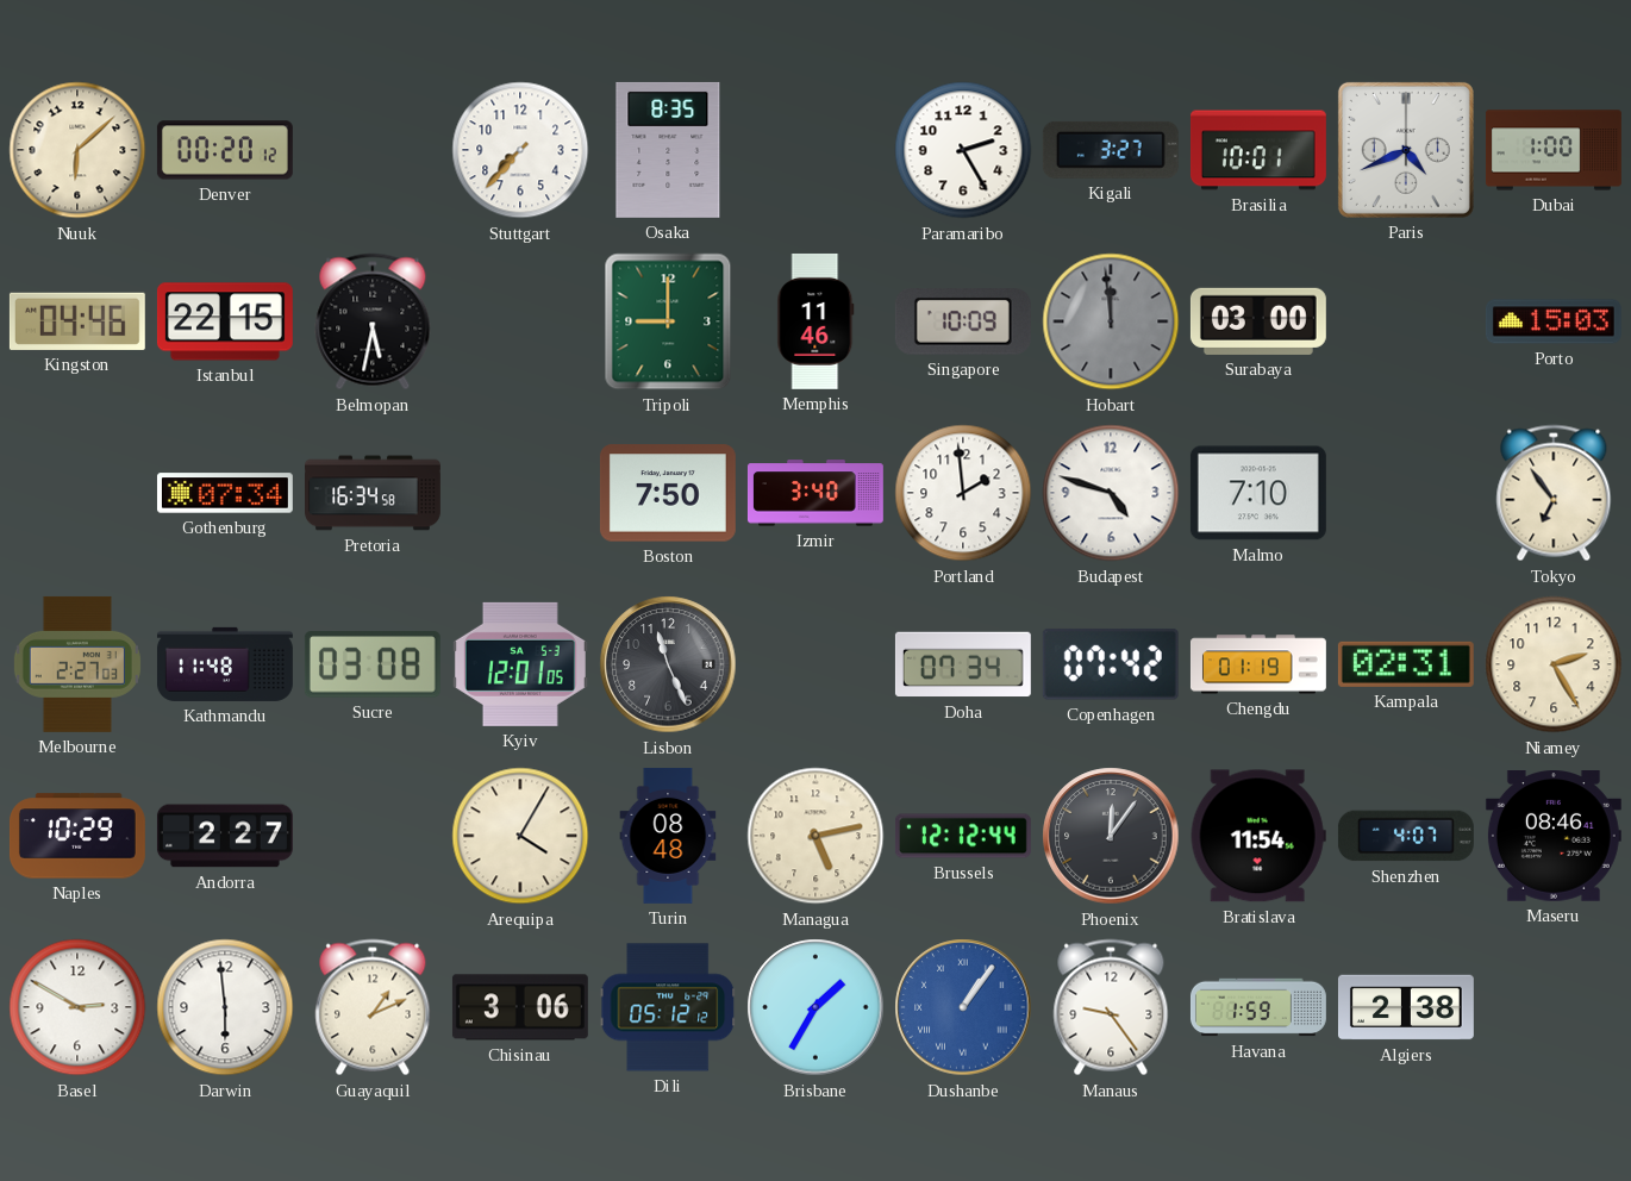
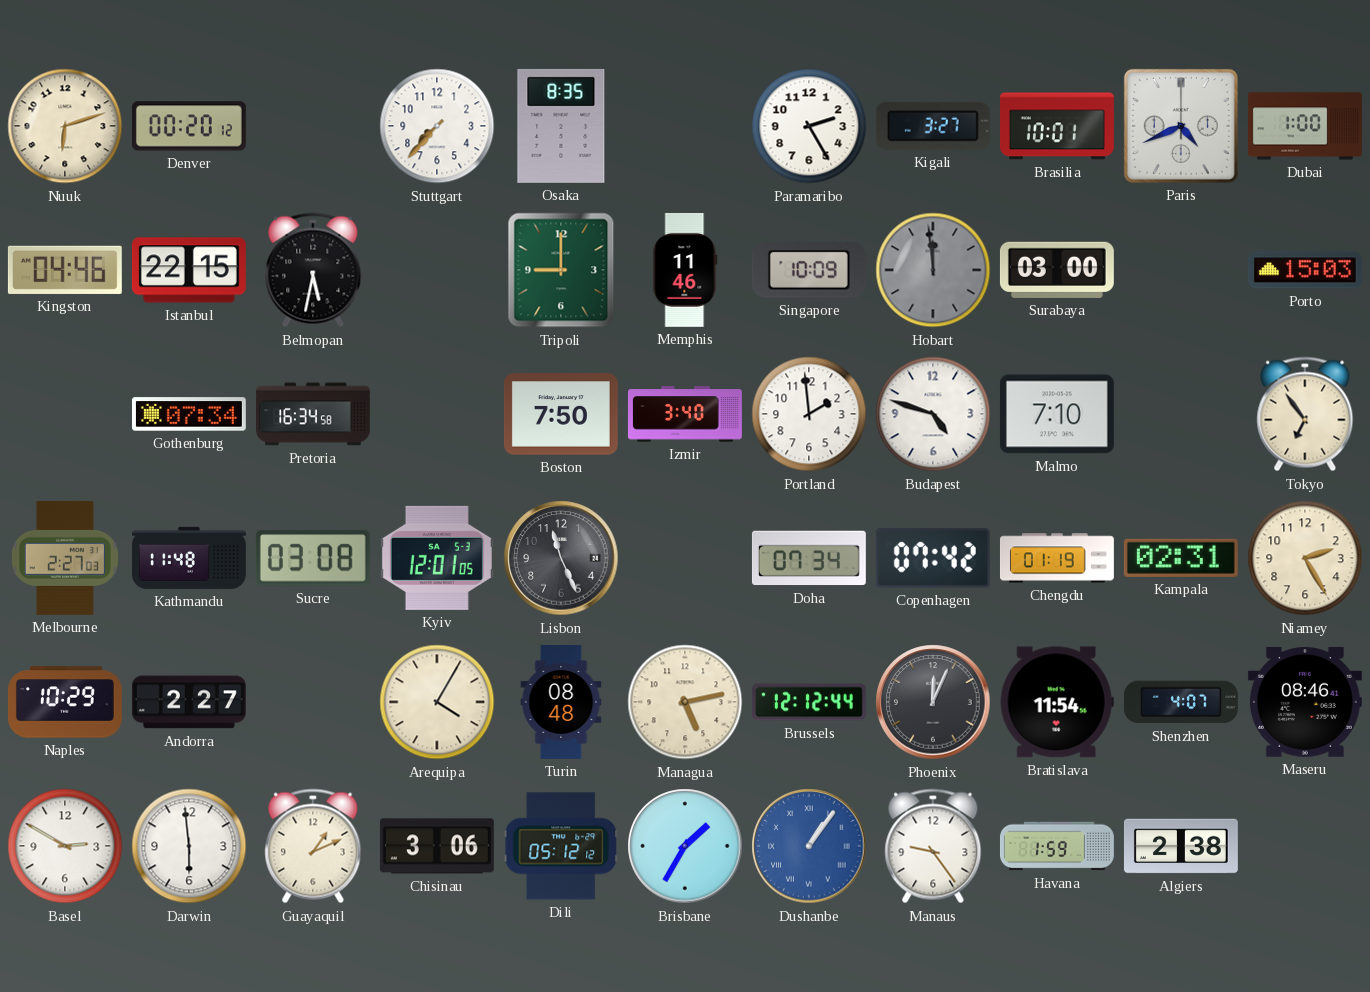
Nuuk: 6:08 -> 6:12 (65, 126)
Phoenix: 12:06 -> 12:04 (933, 702)
